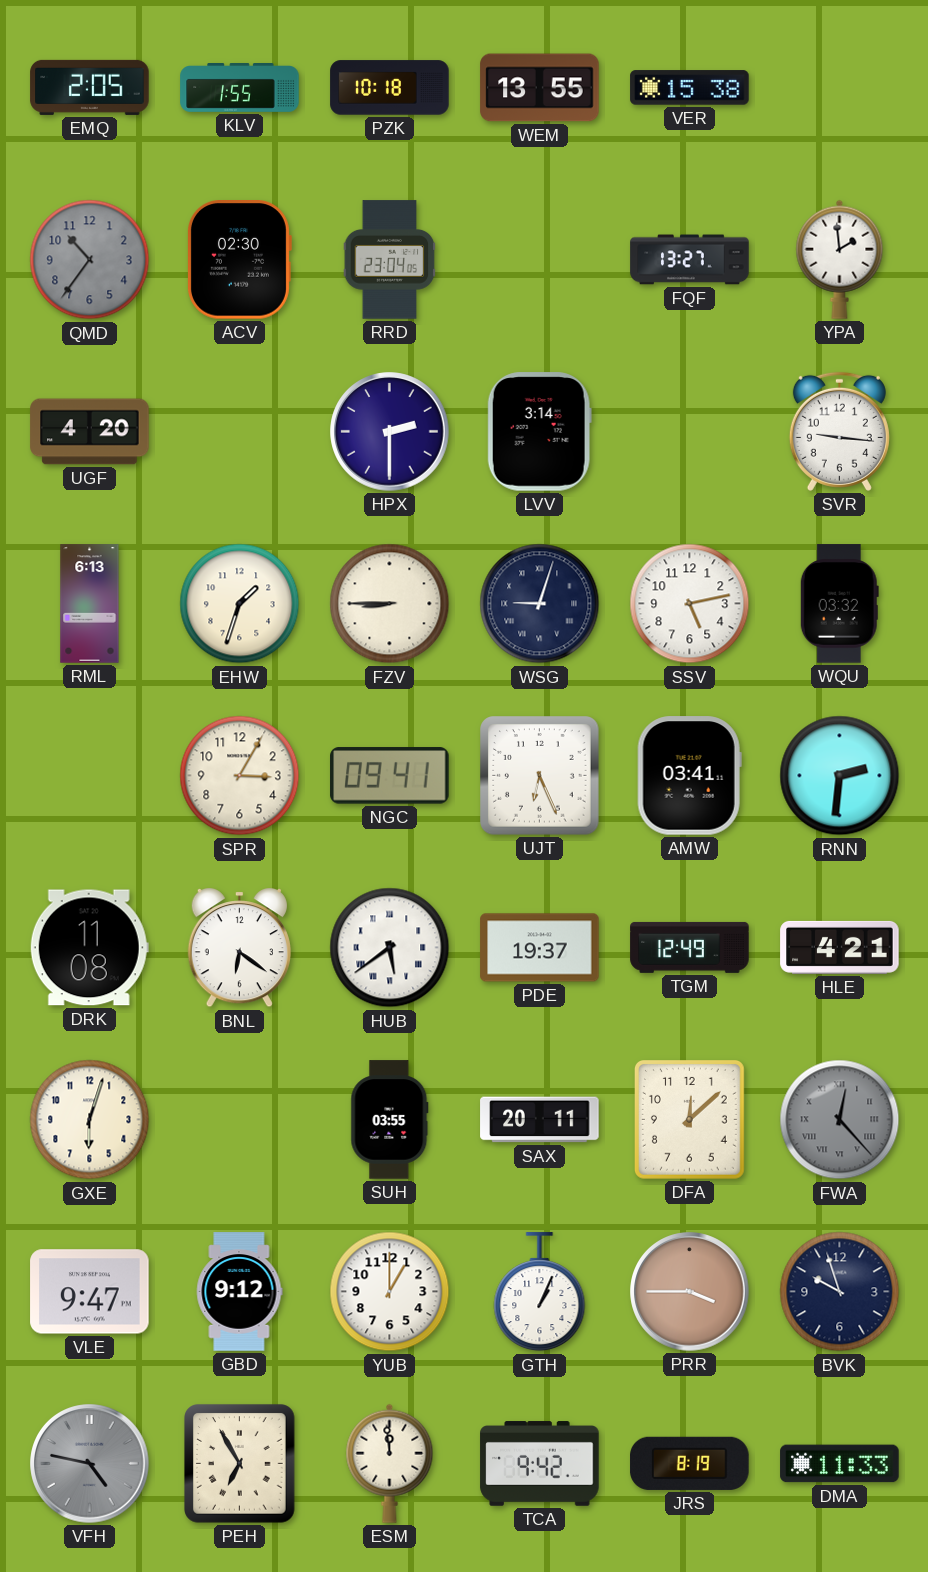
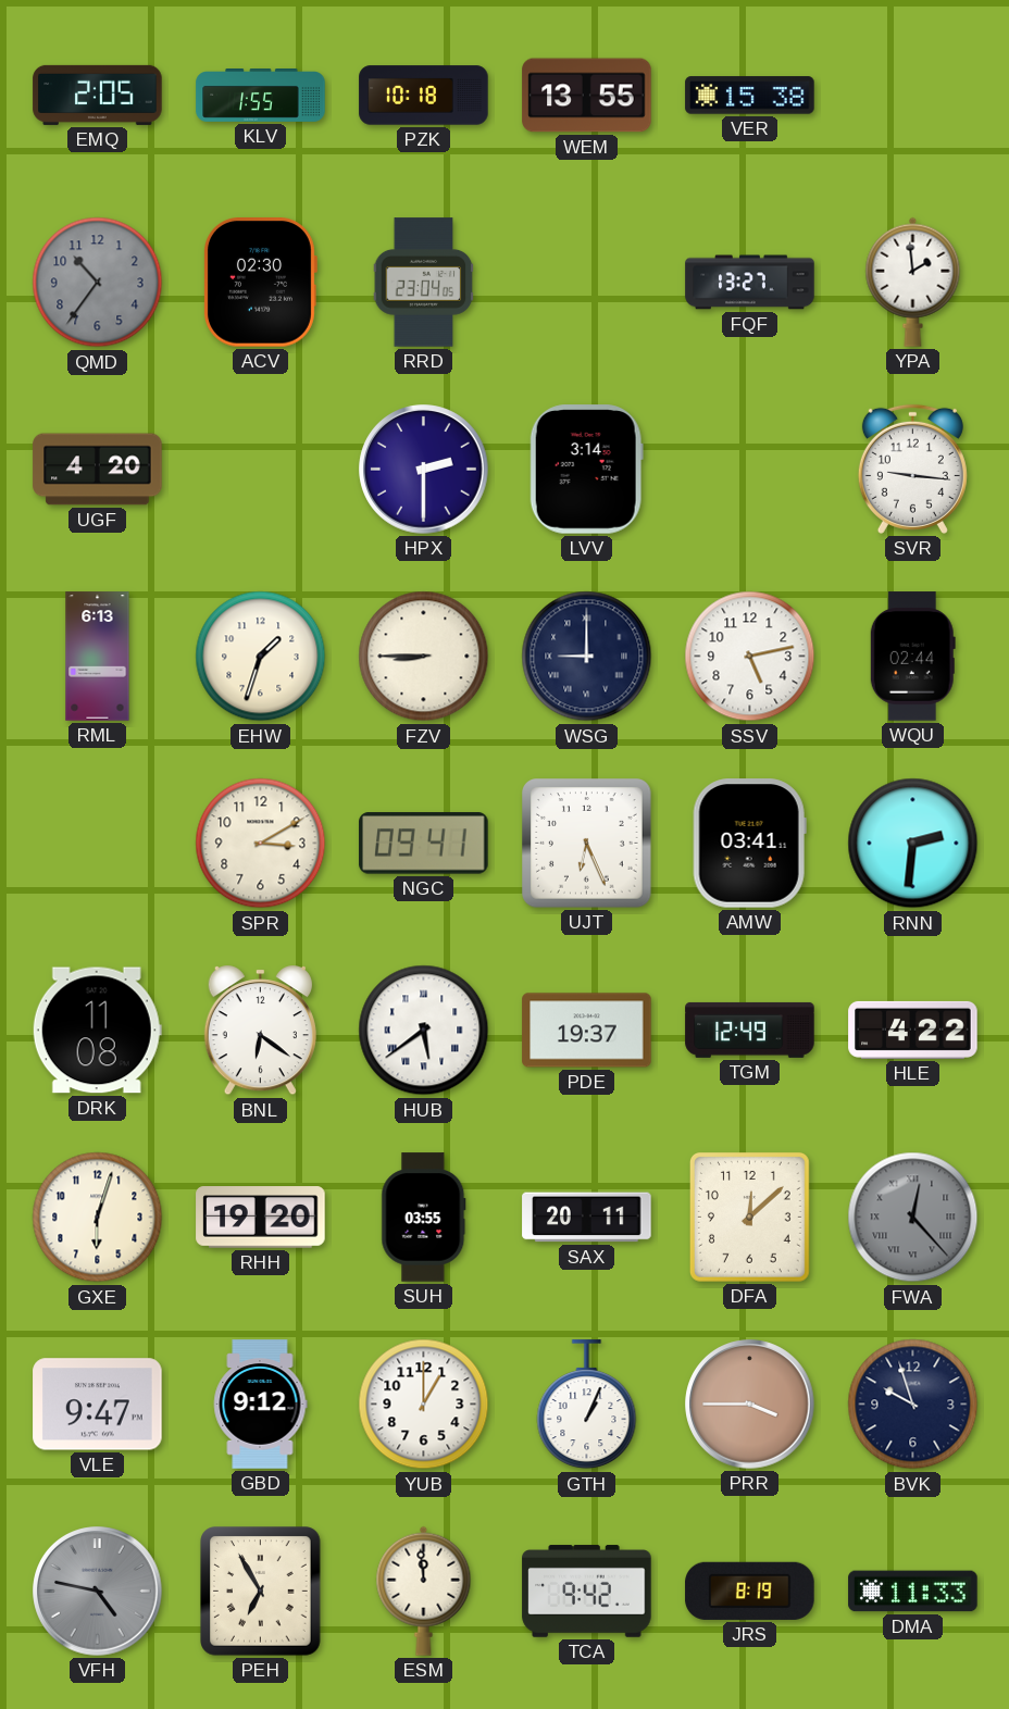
WSG: 9:03 -> 9:00 (587, 657)
WQU: 03:32 -> 02:44 (912, 657)
SPR: 3:05 -> 3:10 (261, 844)
HLE: 4:21 -> 4:22 (913, 1030)
RHH: none -> 19:20 (261, 1218)
